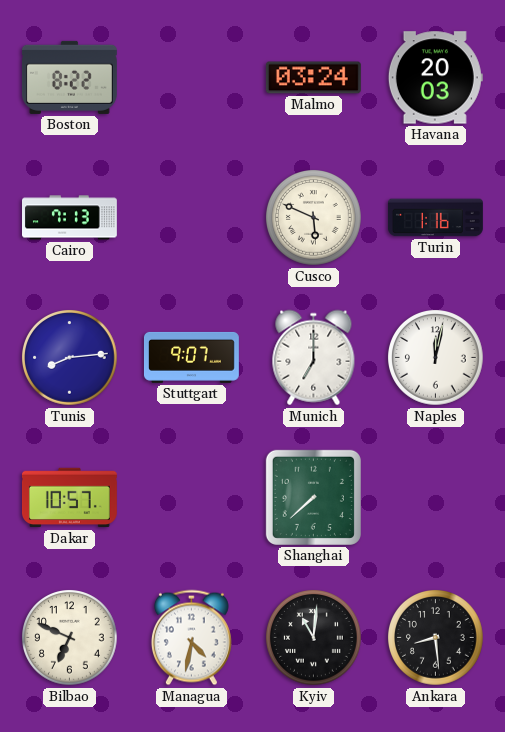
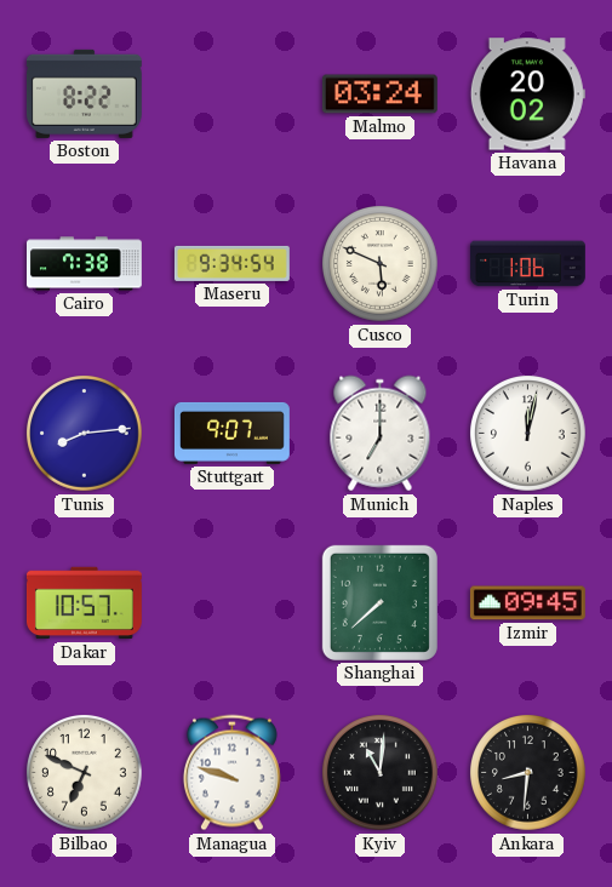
Havana: 20:03 -> 20:02 (527, 95)
Cairo: 7:13 -> 7:38 (85, 264)
Maseru: none -> 9:34 (233, 263)
Turin: 1:16 -> 1:06 (527, 264)
Izmir: none -> 09:45 (527, 603)
Managua: 4:32 -> 9:48 (231, 773)
Ankara: 8:29 -> 8:31 (528, 773)
